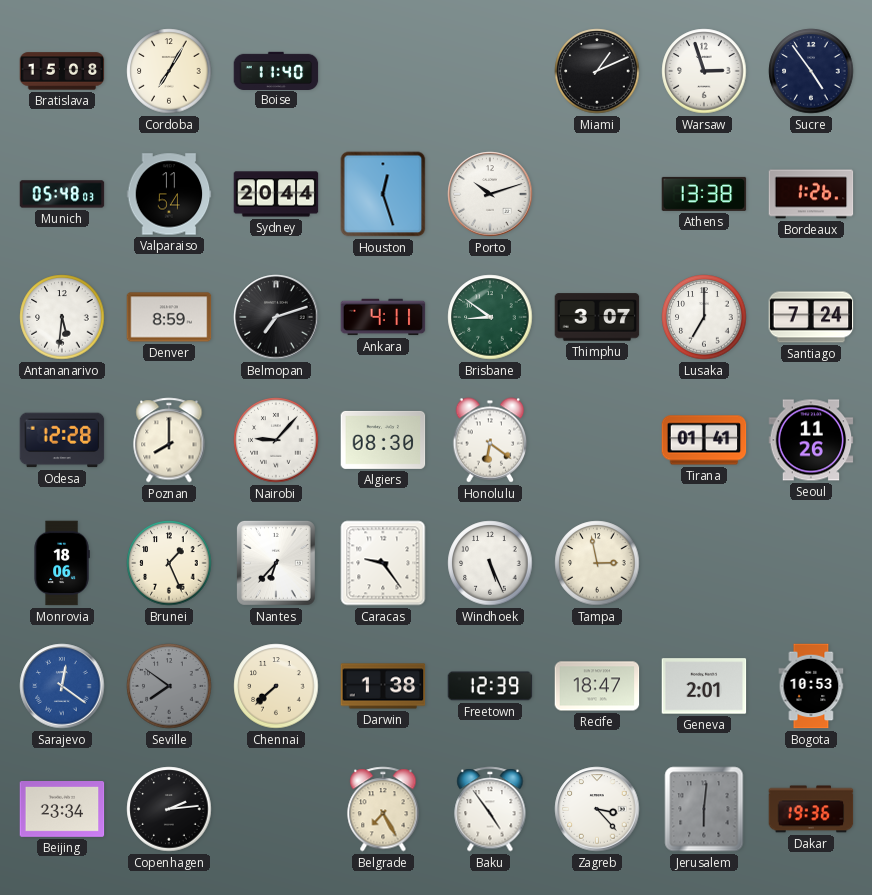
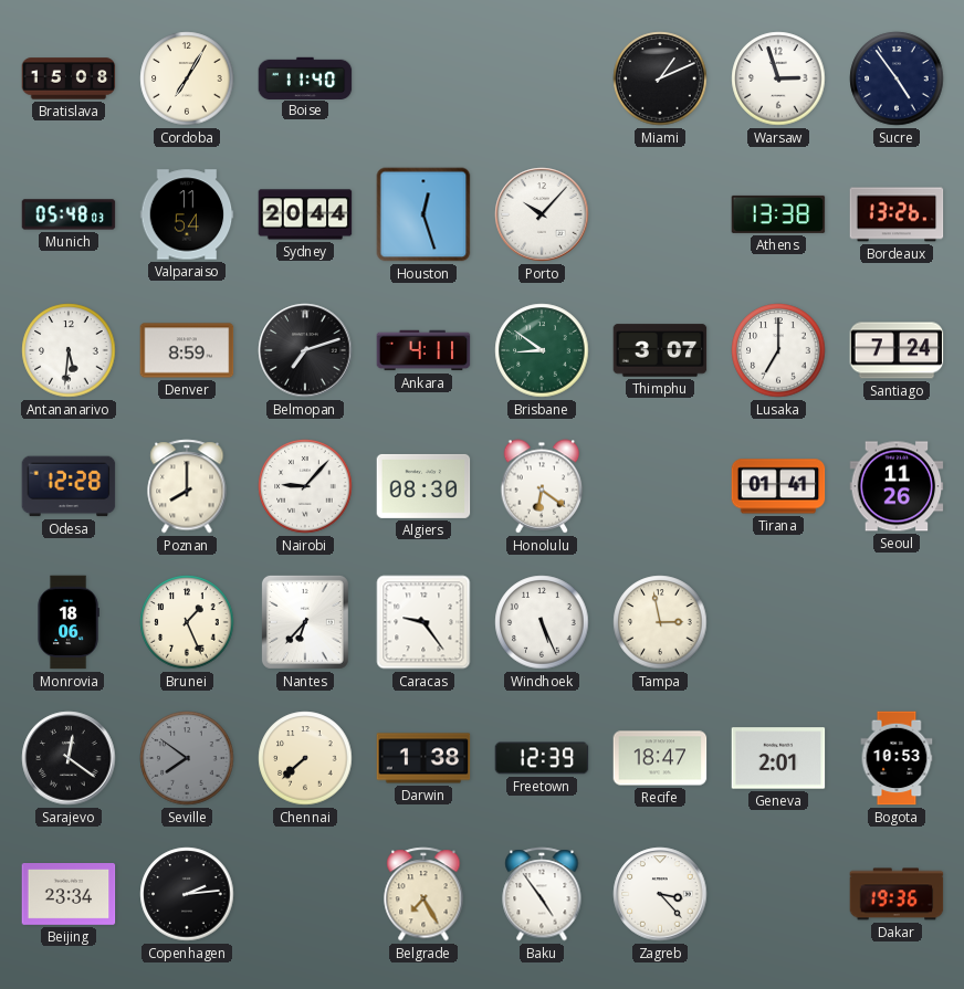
Porto: 10:12 -> 10:07 (542, 214)
Bordeaux: 1:26 -> 13:26 (897, 214)
Sarajevo dial: blue -> black (69, 758)
Jerusalem: 6:01 -> none (704, 809)
